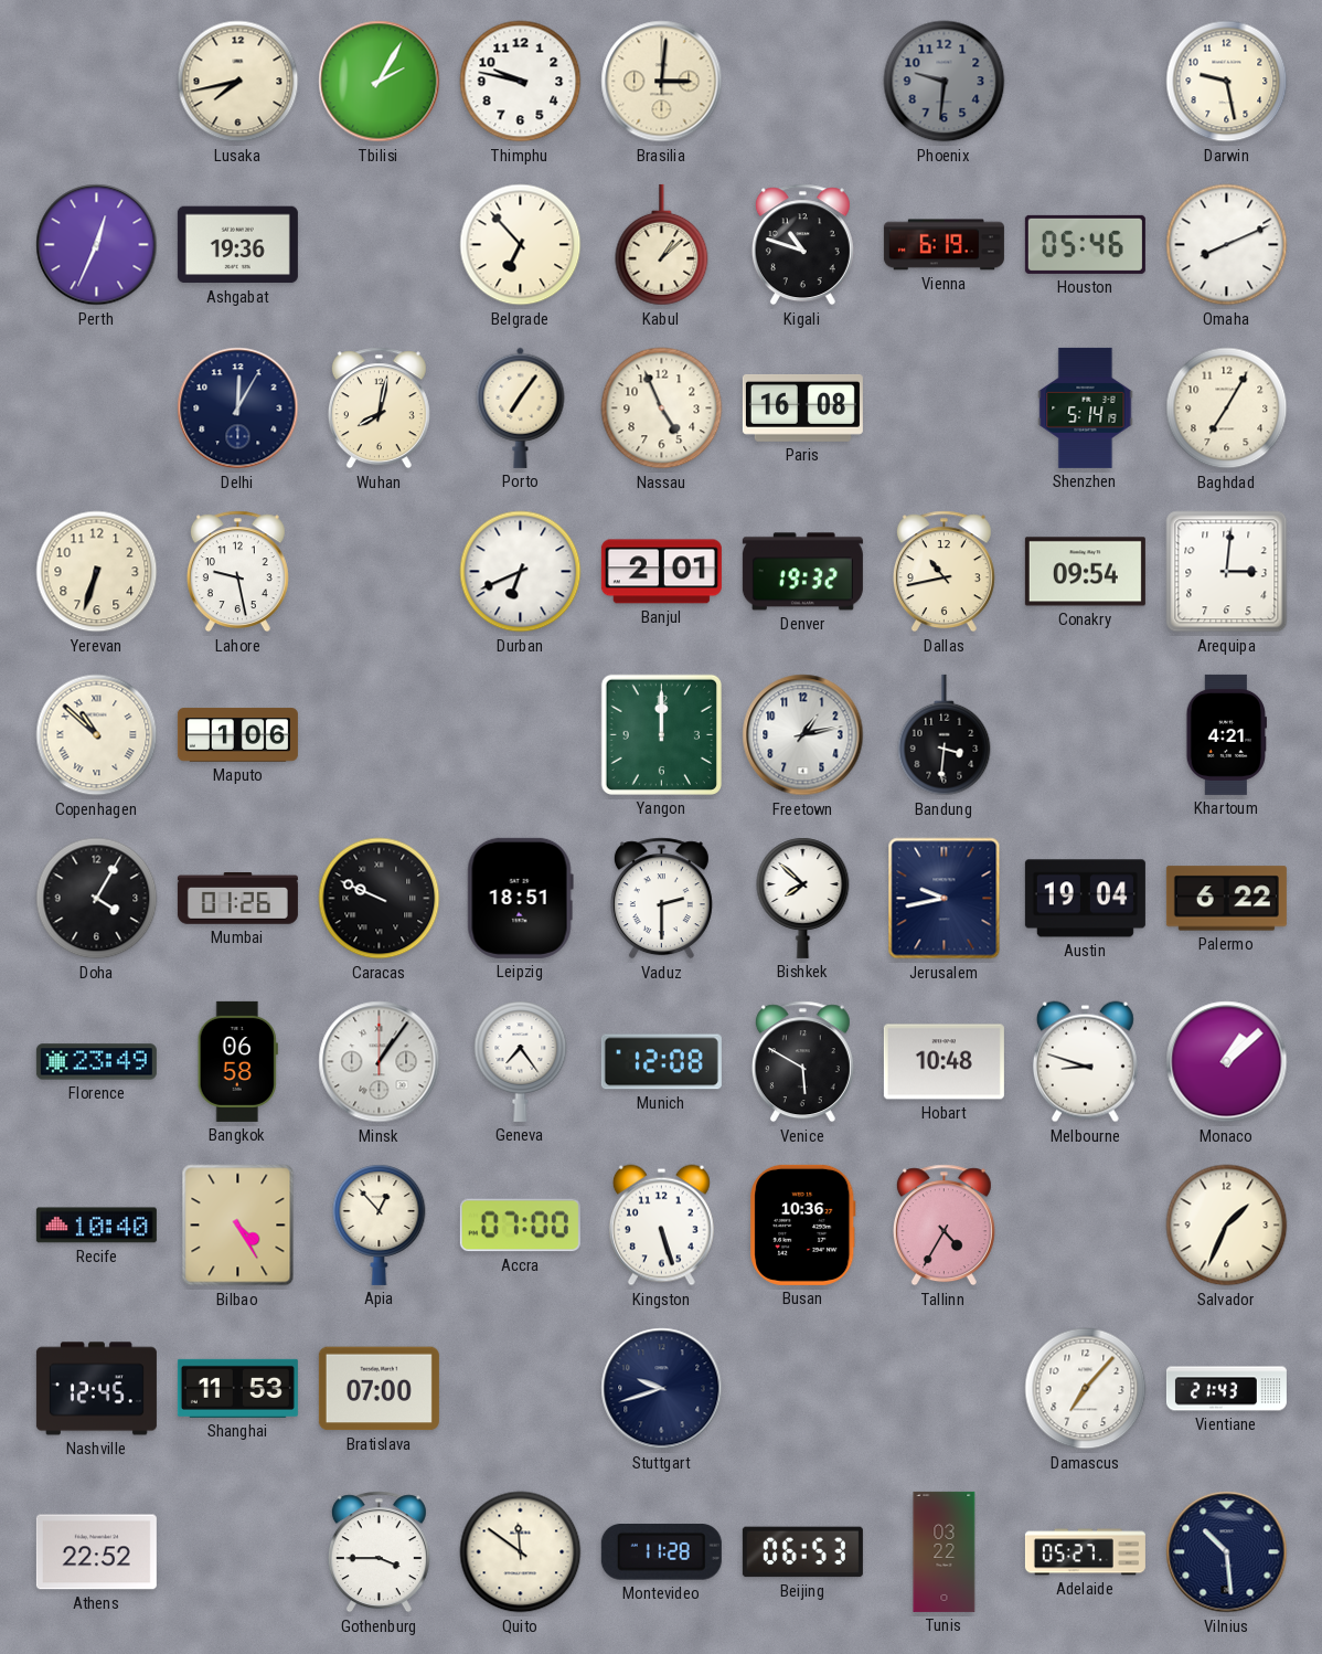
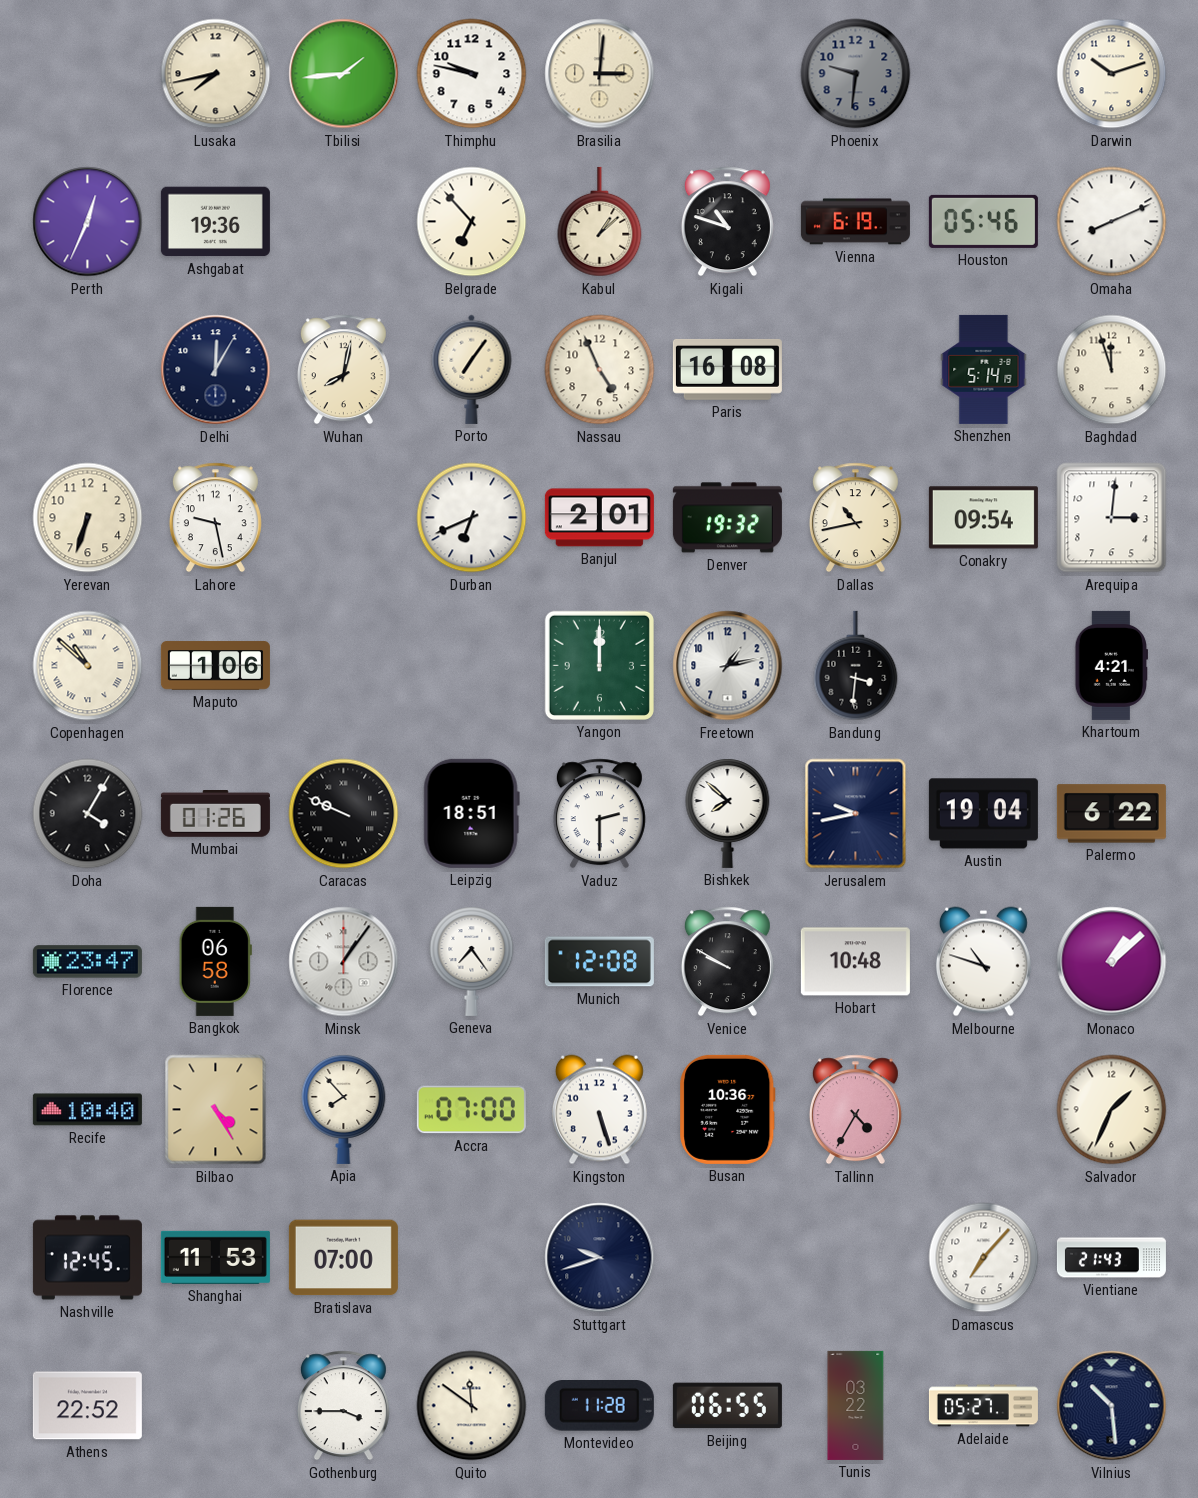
Tbilisi: 2:05 -> 1:44 (344, 74)
Darwin: 9:28 -> 10:12 (1112, 74)
Baghdad: 7:05 -> 11:57 (1112, 370)
Florence: 23:49 -> 23:47 (87, 962)
Venice: 5:50 -> 9:50 (727, 962)
Melbourne: 8:48 -> 10:48 (983, 962)
Apia: 12:53 -> 7:53 (344, 1109)
Beijing: 06:53 -> 06:55 (727, 1406)
